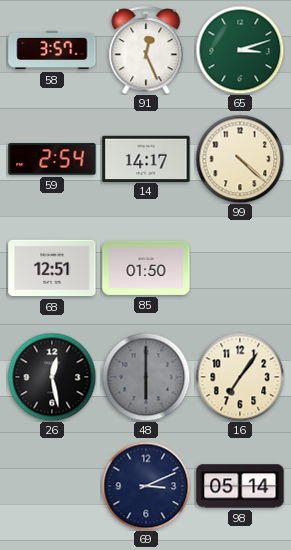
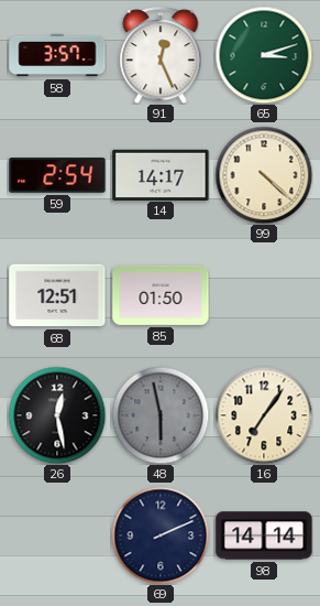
48: 6:00 -> 5:58 (161, 415)
69: 3:11 -> 2:11 (161, 535)
98: 05:14 -> 14:14 (264, 535)
